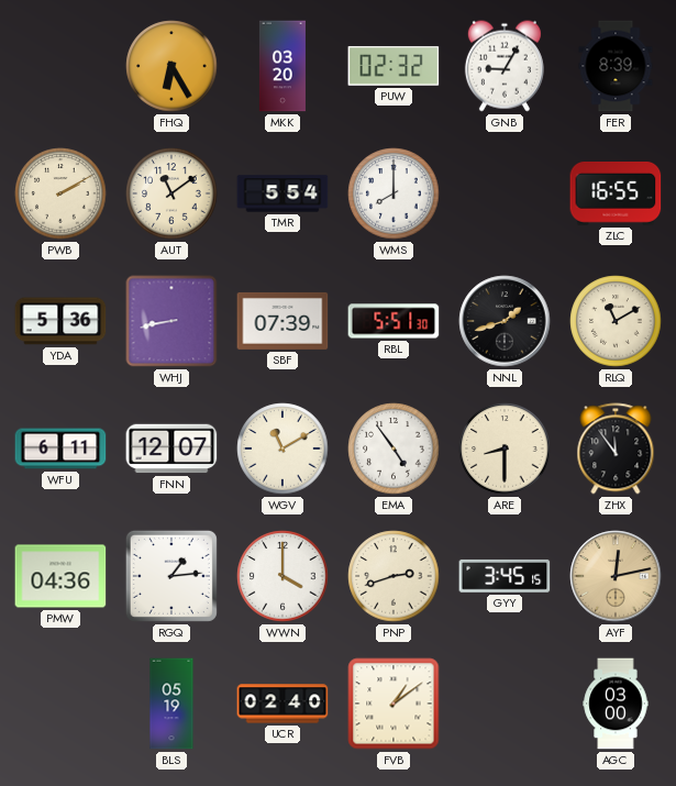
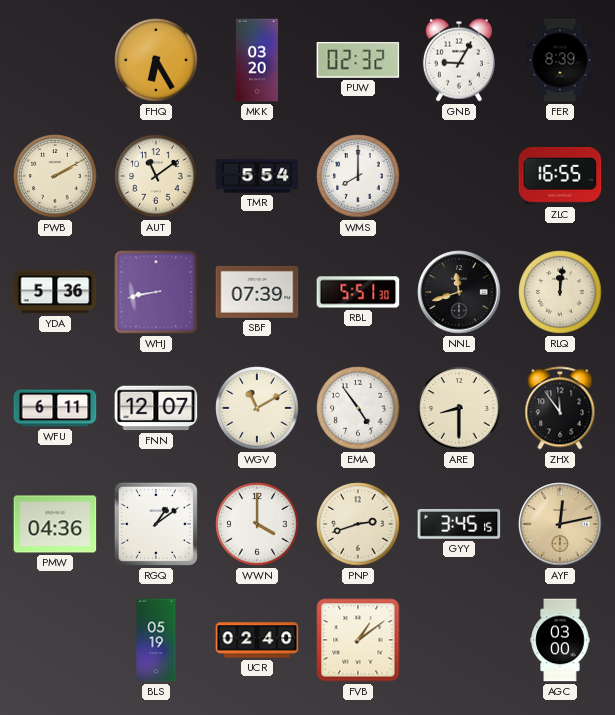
NNL: 1:42 -> 11:42 (459, 292)
RLQ: 11:10 -> 12:01 (560, 292)
RGQ: 1:14 -> 1:09 (156, 524)
